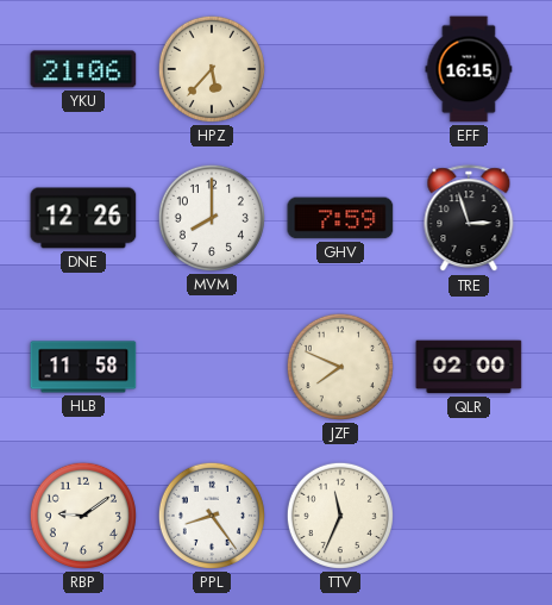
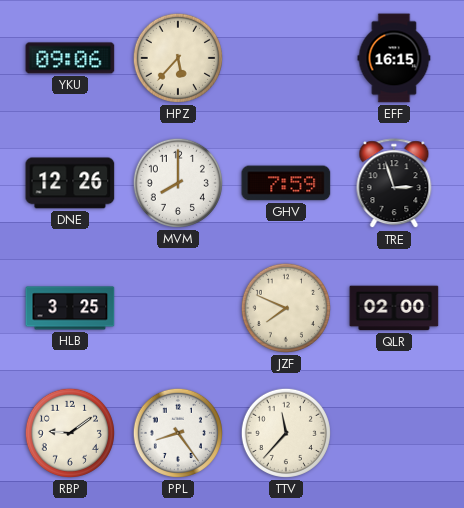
YKU: 21:06 -> 09:06 (70, 58)
HLB: 11:58 -> 3:25 (70, 308)
TTV: 11:34 -> 11:37 (286, 433)
